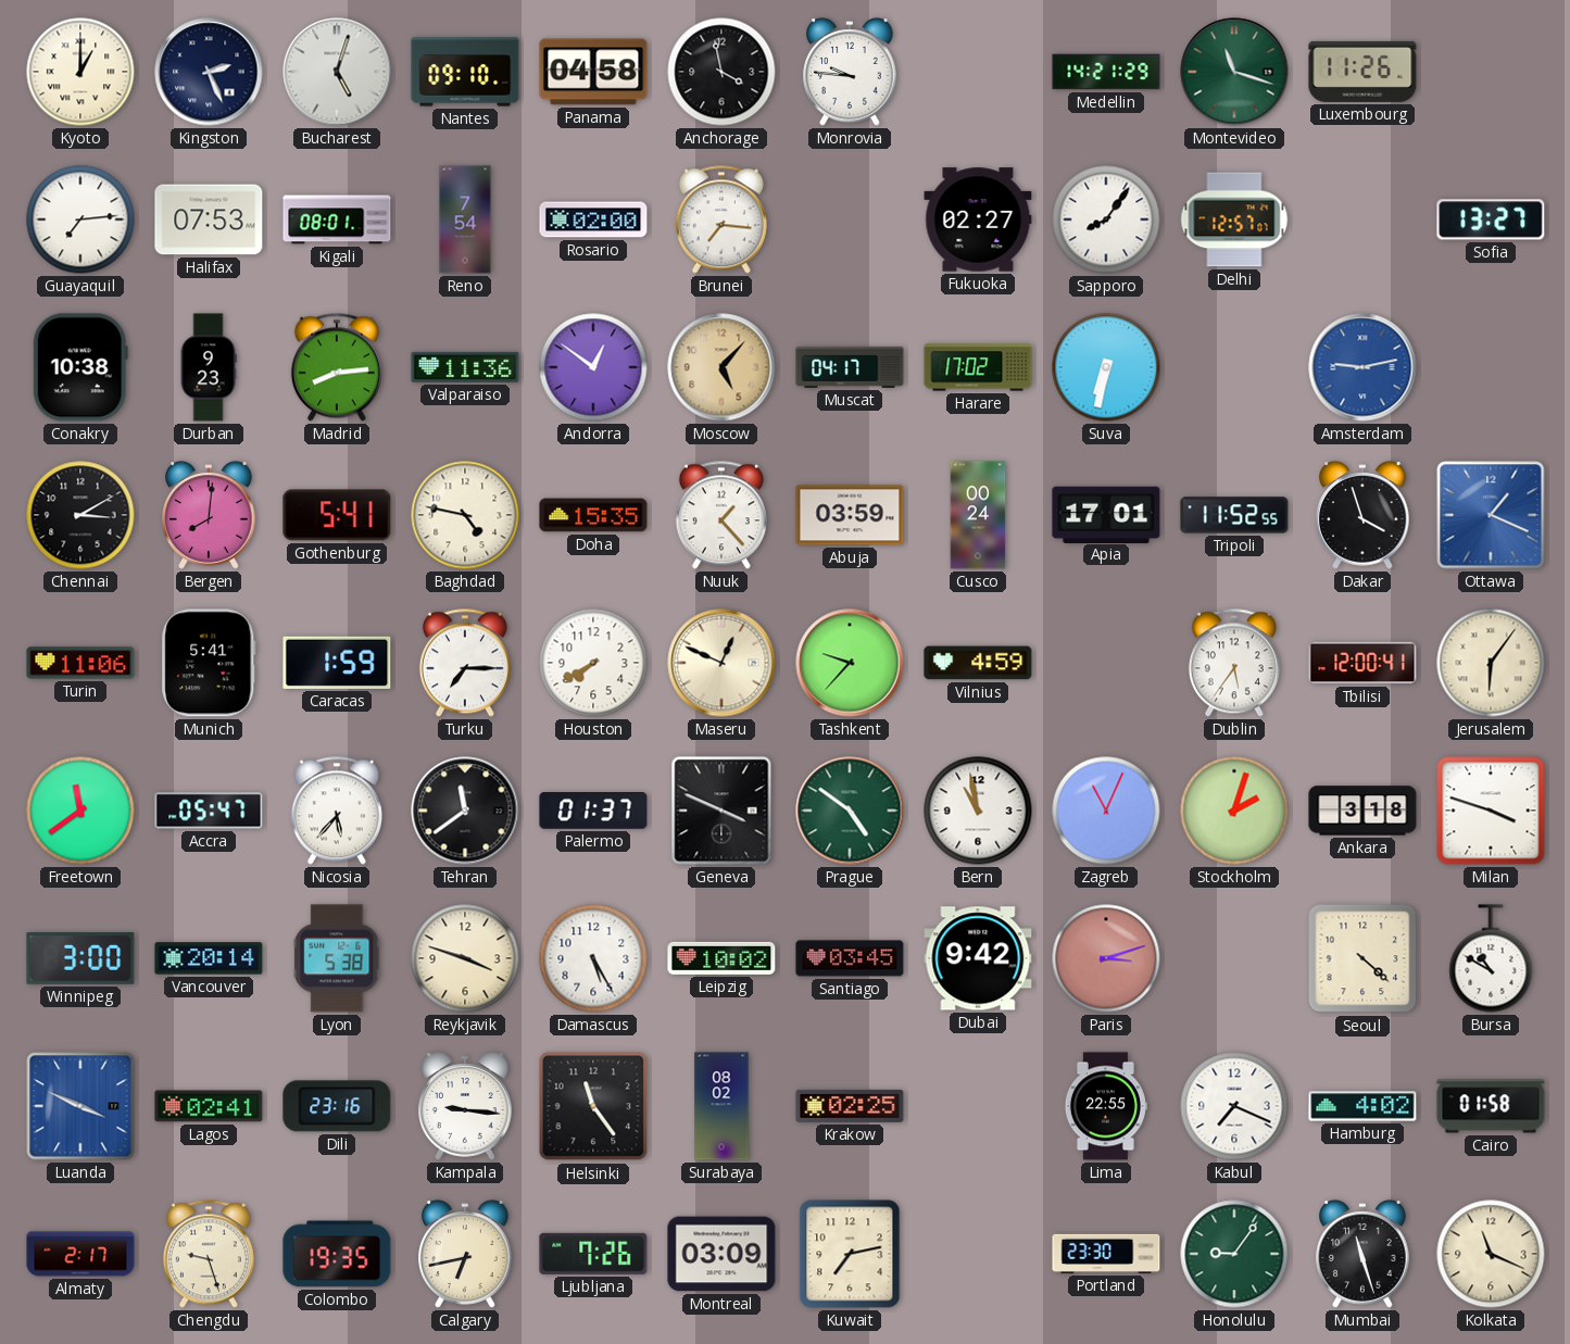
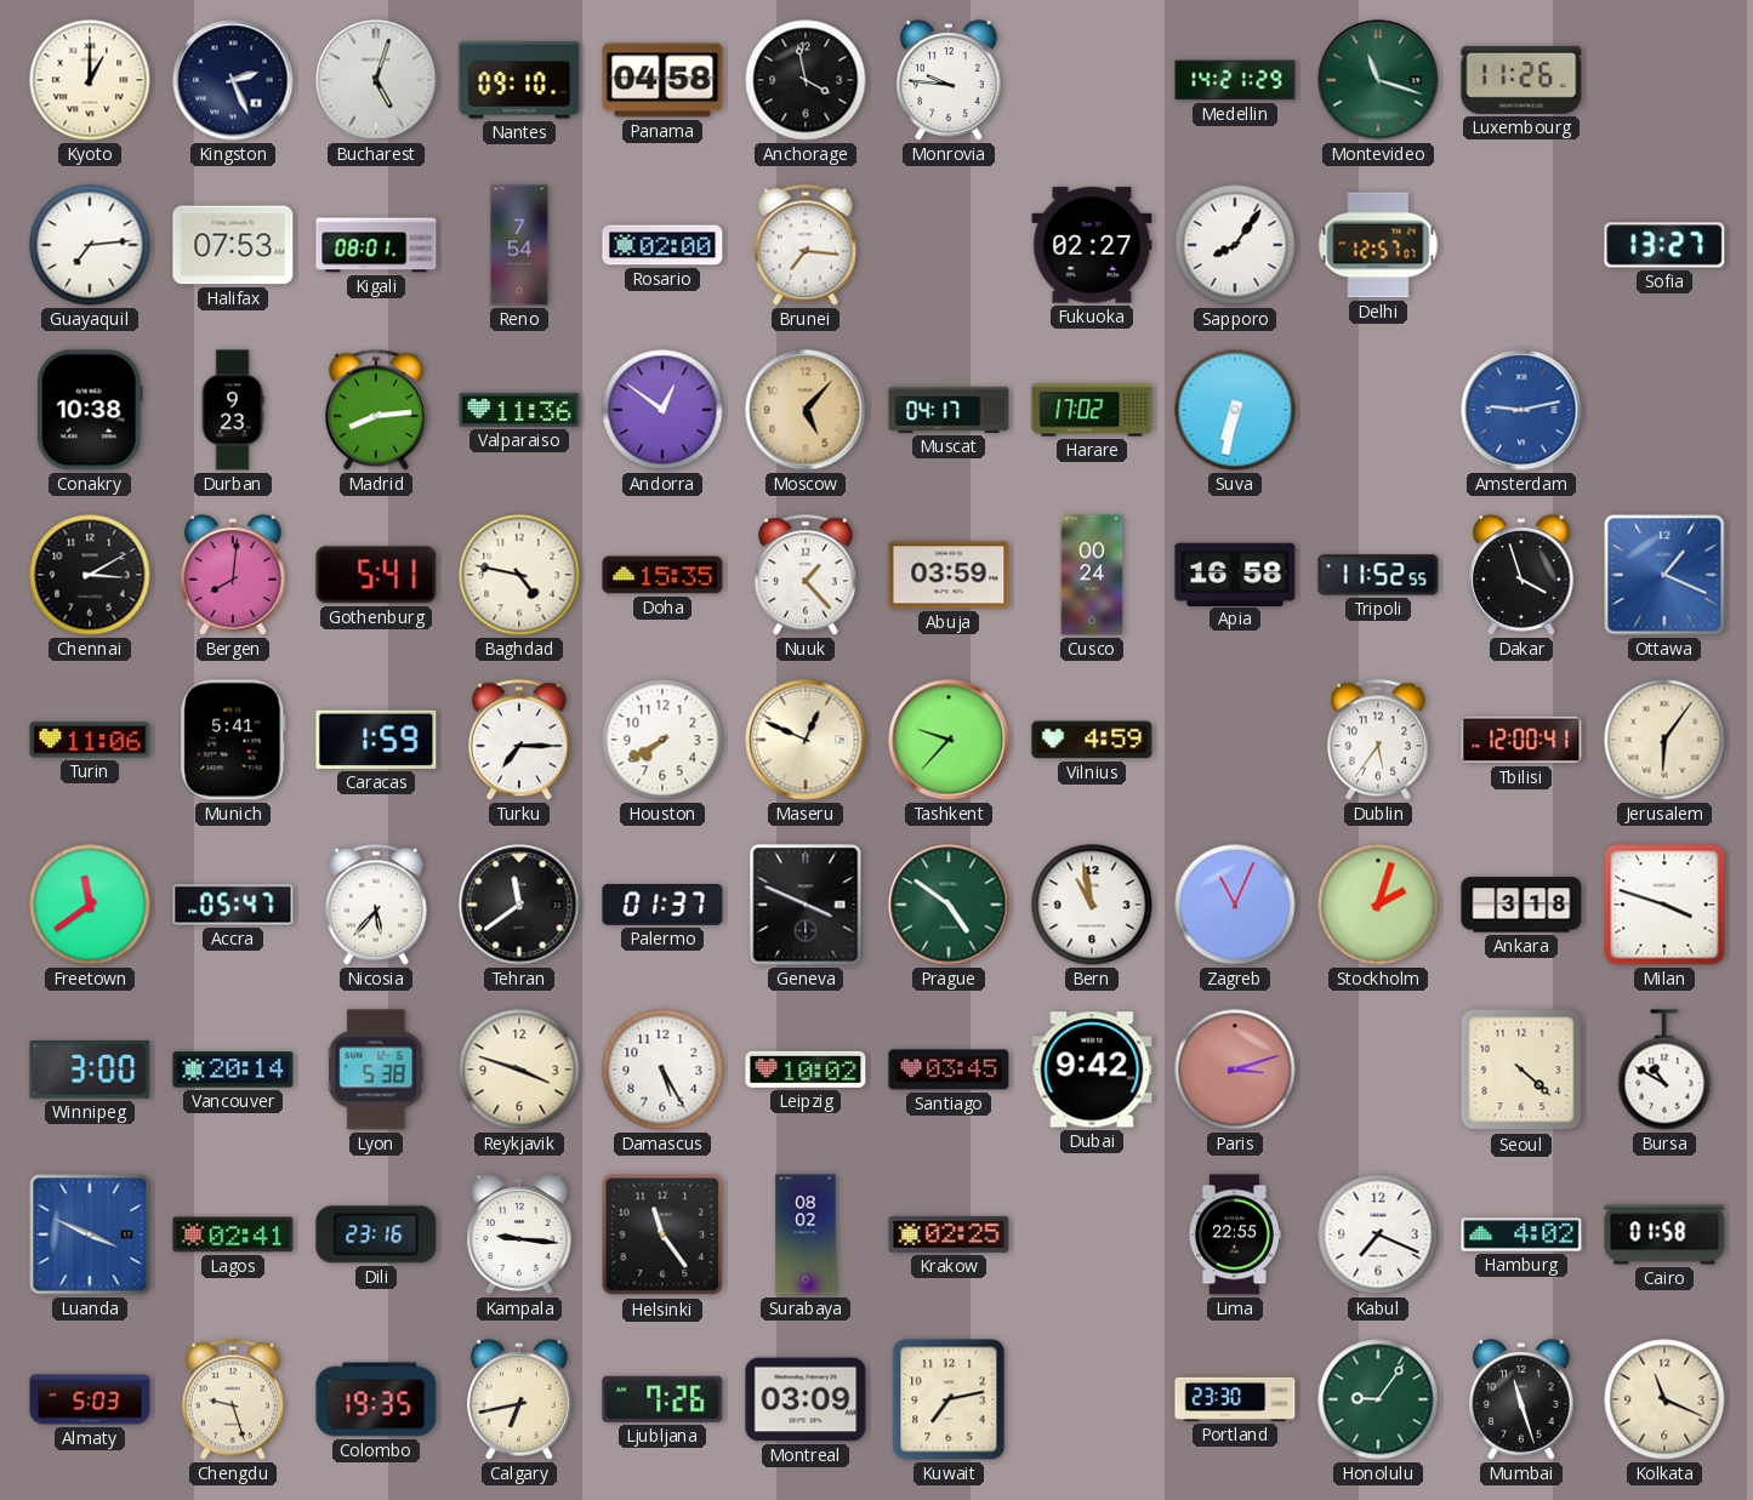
Apia: 17:01 -> 16:58 (1235, 574)
Almaty: 2:17 -> 5:03 (90, 1399)
